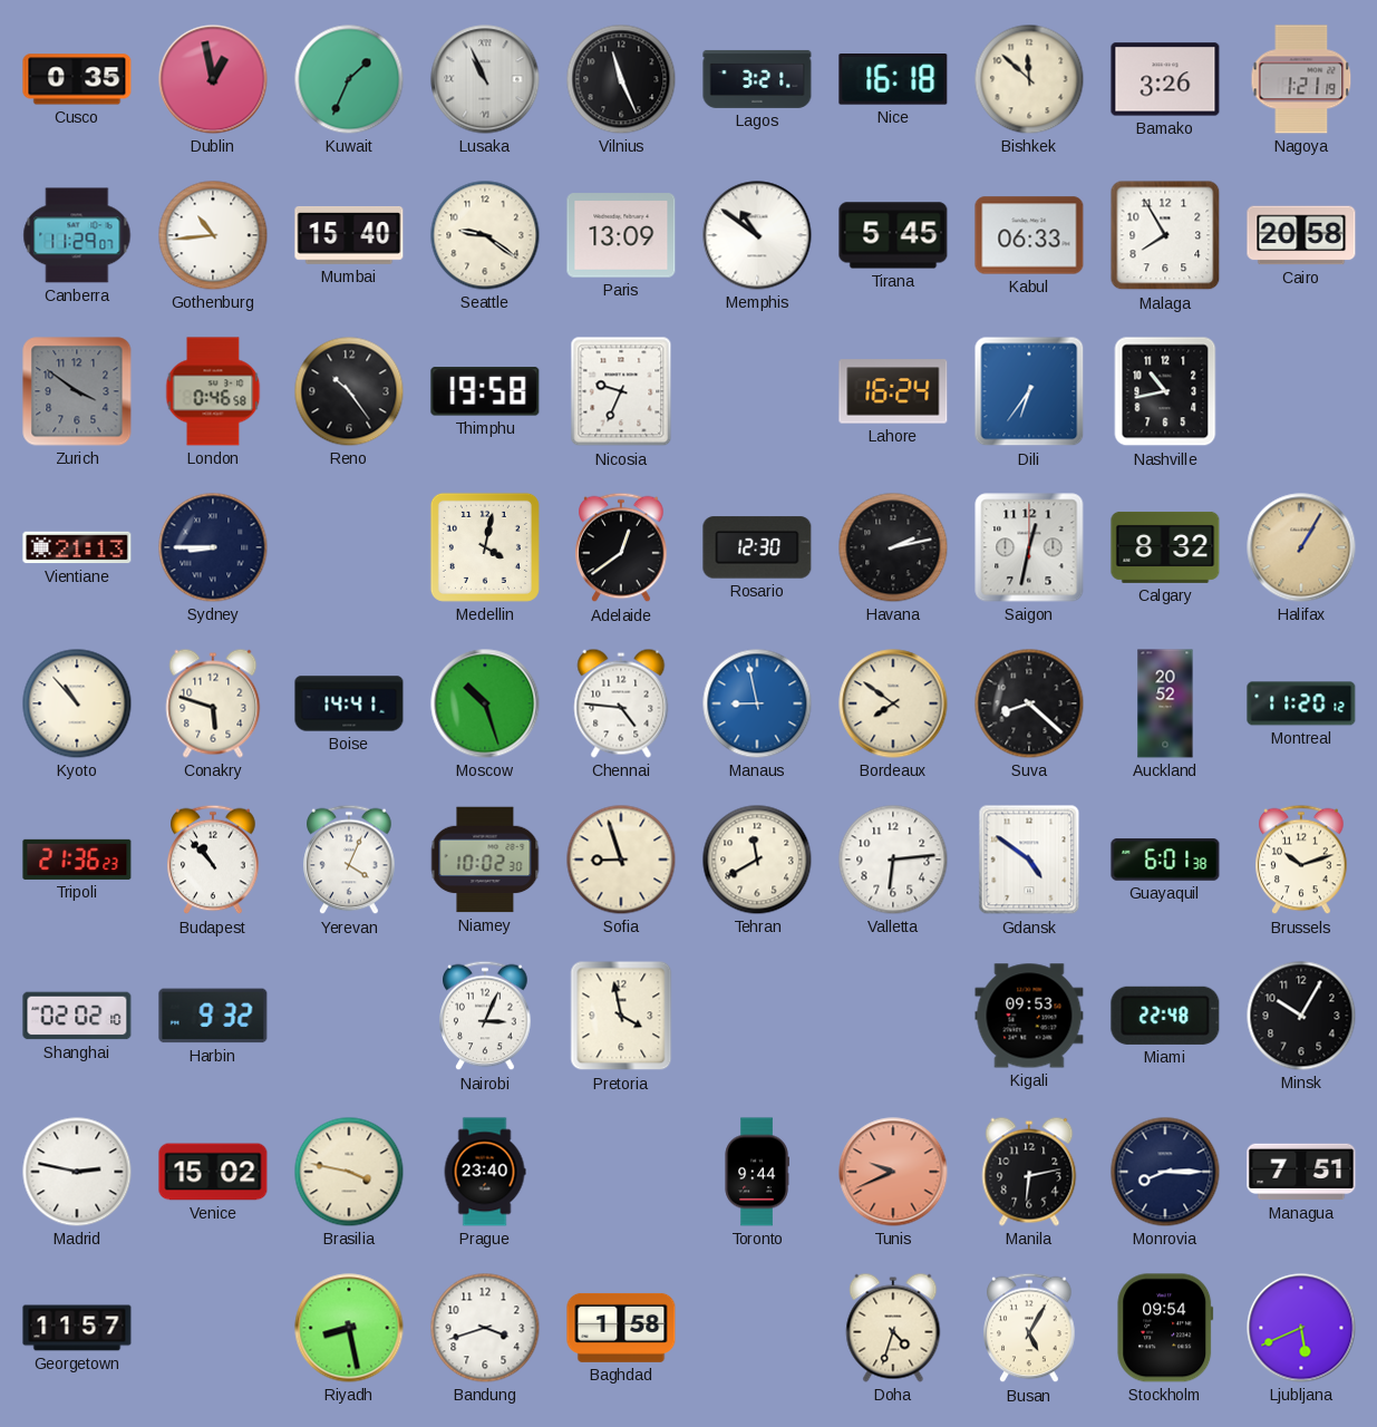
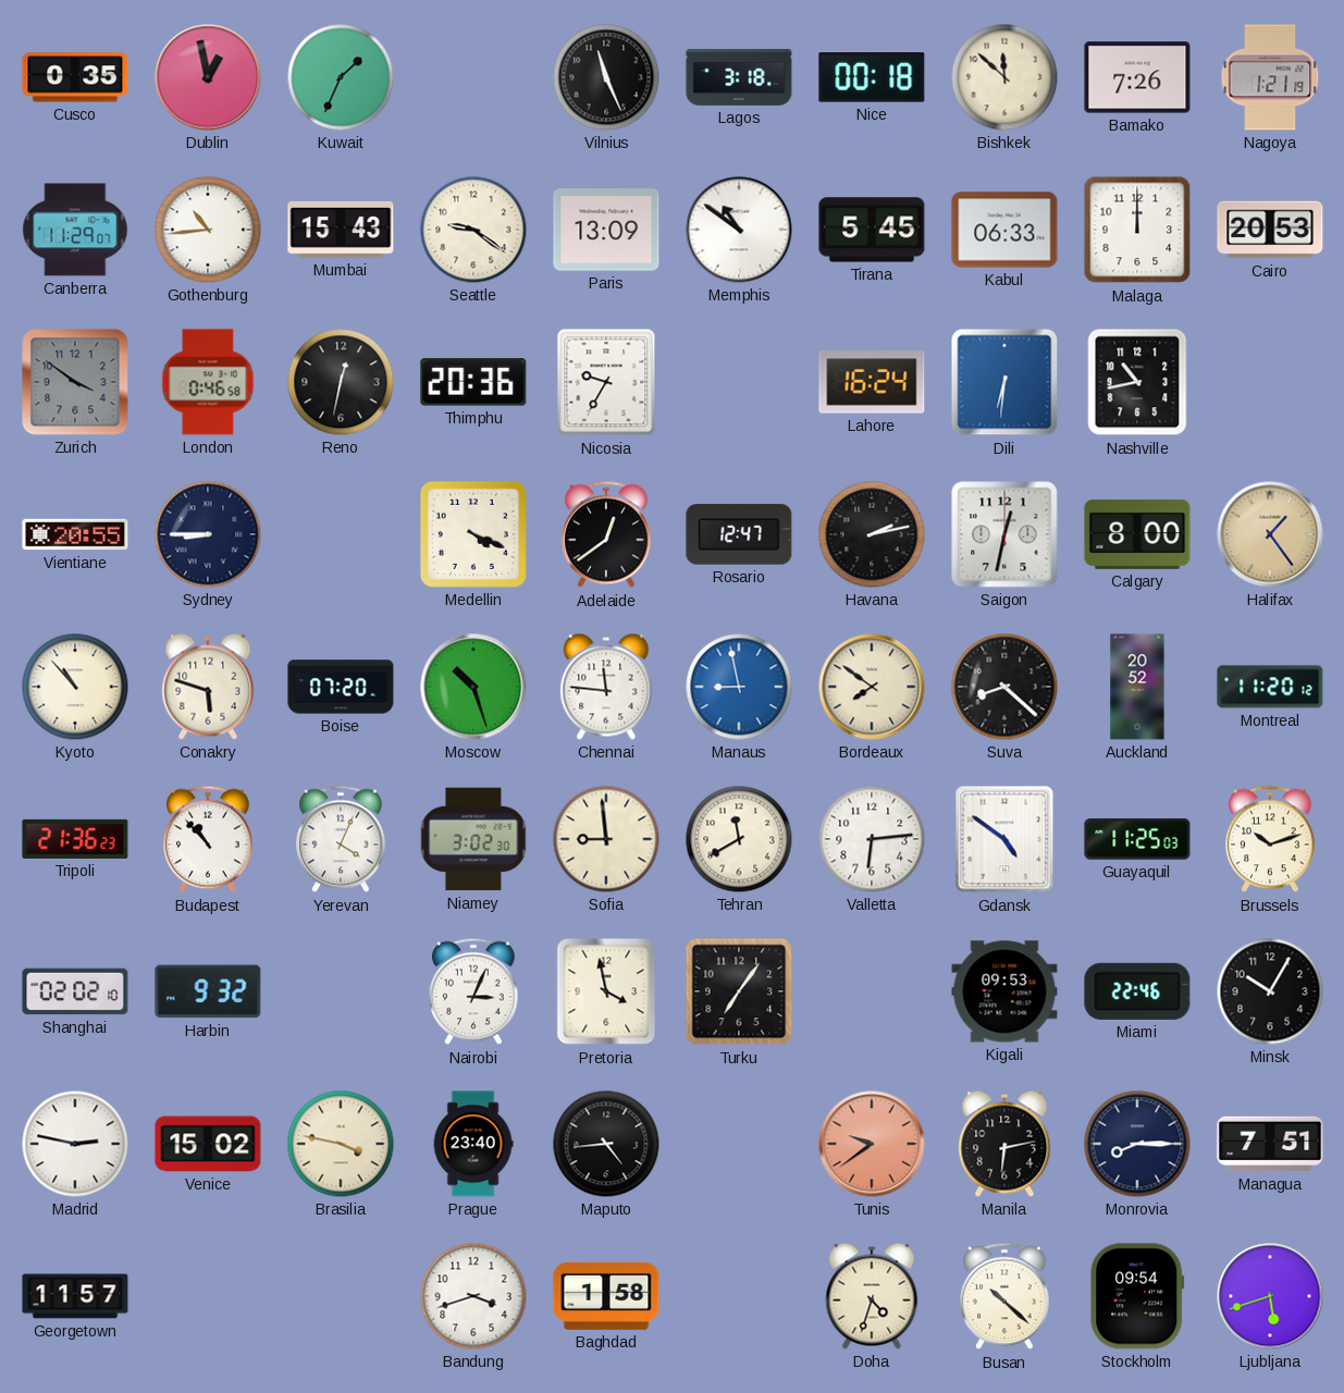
Lusaka: 10:56 -> none (485, 79)
Lagos: 3:21 -> 3:18 (739, 77)
Nice: 16:18 -> 00:18 (872, 78)
Bamako: 3:26 -> 7:26 (1137, 77)
Mumbai: 15:40 -> 15:43 (341, 230)
Malaga: 7:55 -> 12:00 (1137, 230)
Cairo: 20:58 -> 20:53 (1270, 230)
Reno: 10:24 -> 12:32 (341, 382)
Thimphu: 19:58 -> 20:36 (473, 382)
Nicosia: 9:34 -> 9:35 (606, 382)
Dili: 6:36 -> 6:31 (1004, 382)
Vientiane: 21:13 -> 20:55 (75, 534)
Medellin: 4:02 -> 4:19 (473, 534)
Rosario: 12:30 -> 12:47 (739, 534)
Calgary: 8:32 -> 8:00 (1137, 534)
Halifax: 1:05 -> 1:24 (1270, 534)
Boise: 14:41 -> 07:20 (341, 687)
Chennai: 4:46 -> 11:46 (606, 687)
Niamey: 10:02 -> 3:02 (473, 839)
Sofia: 8:57 -> 8:59 (606, 839)
Guayaquil: 6:01 -> 11:25 (1137, 839)
Turku: none -> 7:06 (739, 991)
Miami: 22:48 -> 22:46 (1137, 991)
Maputo: none -> 4:44 (606, 1144)
Toronto: 9:44 -> none (757, 1172)
Tunis: 9:41 -> 9:39 (872, 1144)
Riyadh: 8:28 -> none (349, 1328)
Busan: 5:05 -> 10:22 (1004, 1296)
Ljubljana: 5:41 -> 5:42 (1270, 1296)
